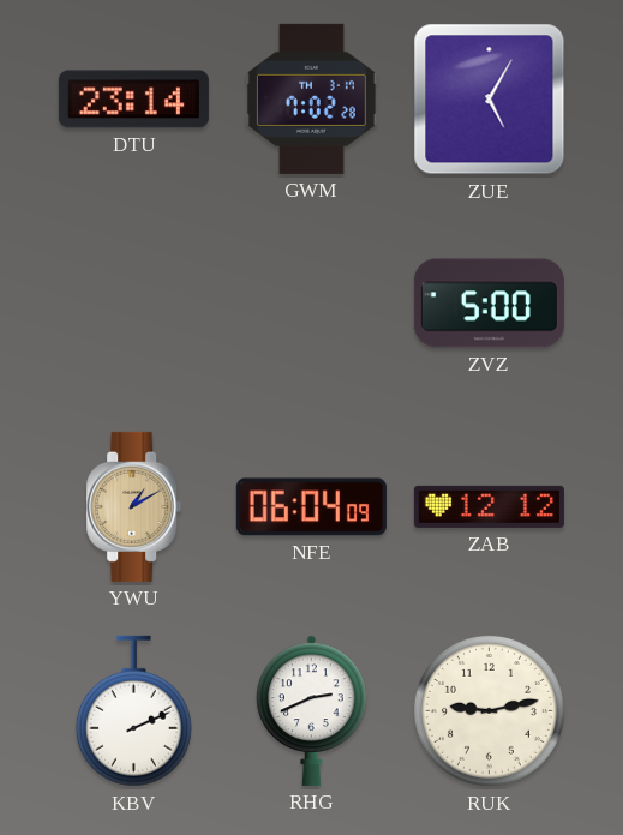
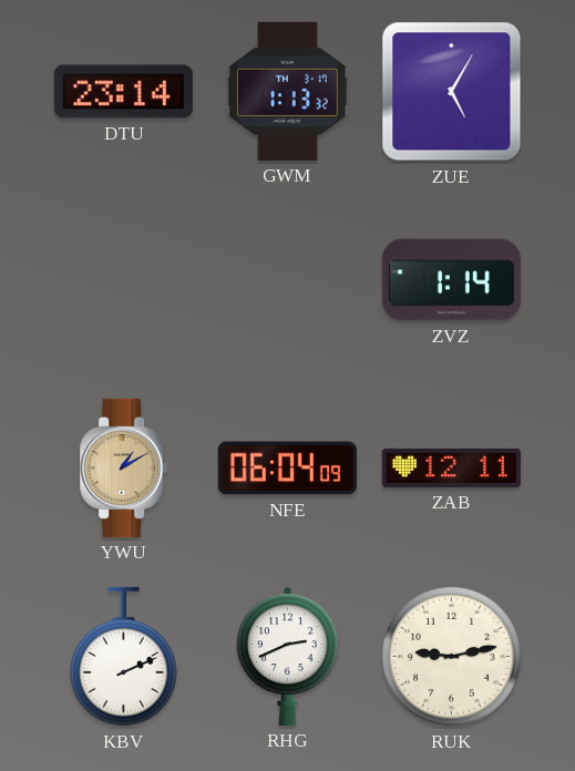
GWM: 7:02 -> 1:13 (287, 91)
ZVZ: 5:00 -> 1:14 (451, 280)
ZAB: 12:12 -> 12:11 (451, 467)
